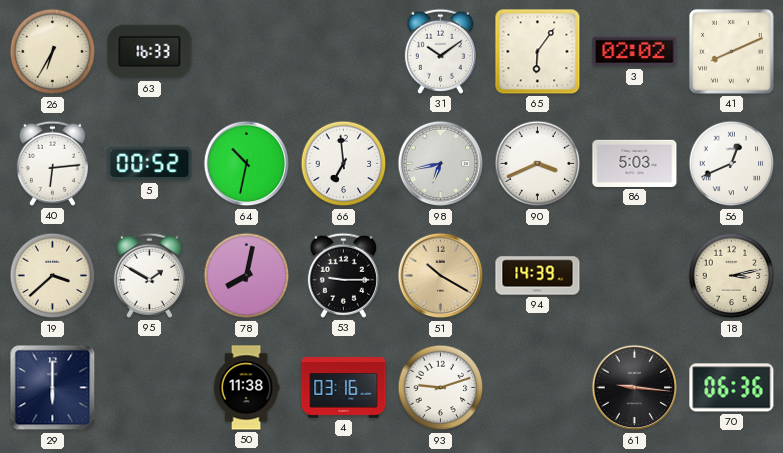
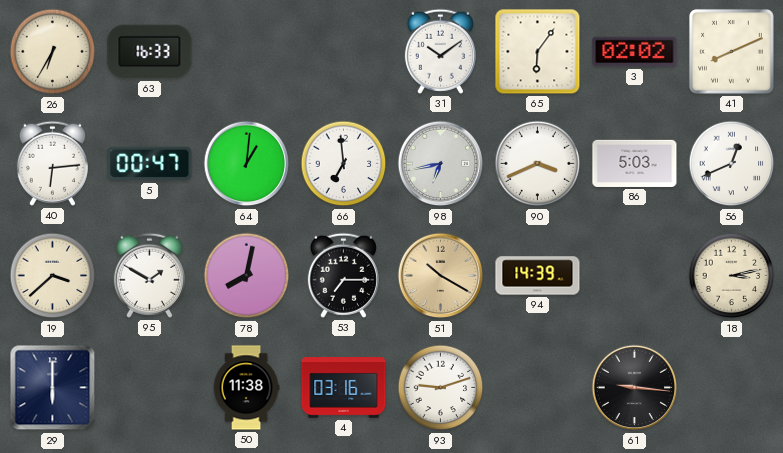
5: 00:52 -> 00:47 (150, 164)
64: 10:32 -> 1:01 (247, 164)
53: 9:15 -> 7:15 (343, 275)
70: 06:36 -> none (732, 388)
